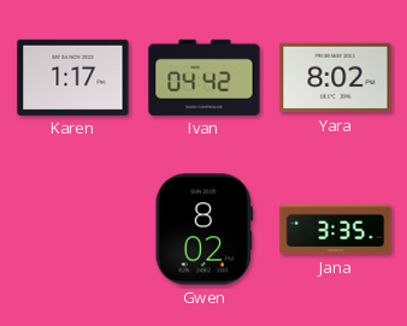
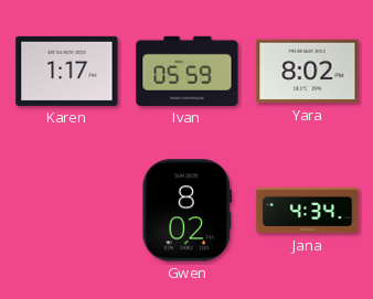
Ivan: 04:42 -> 05:59 (188, 71)
Jana: 3:35 -> 4:34 (308, 211)
